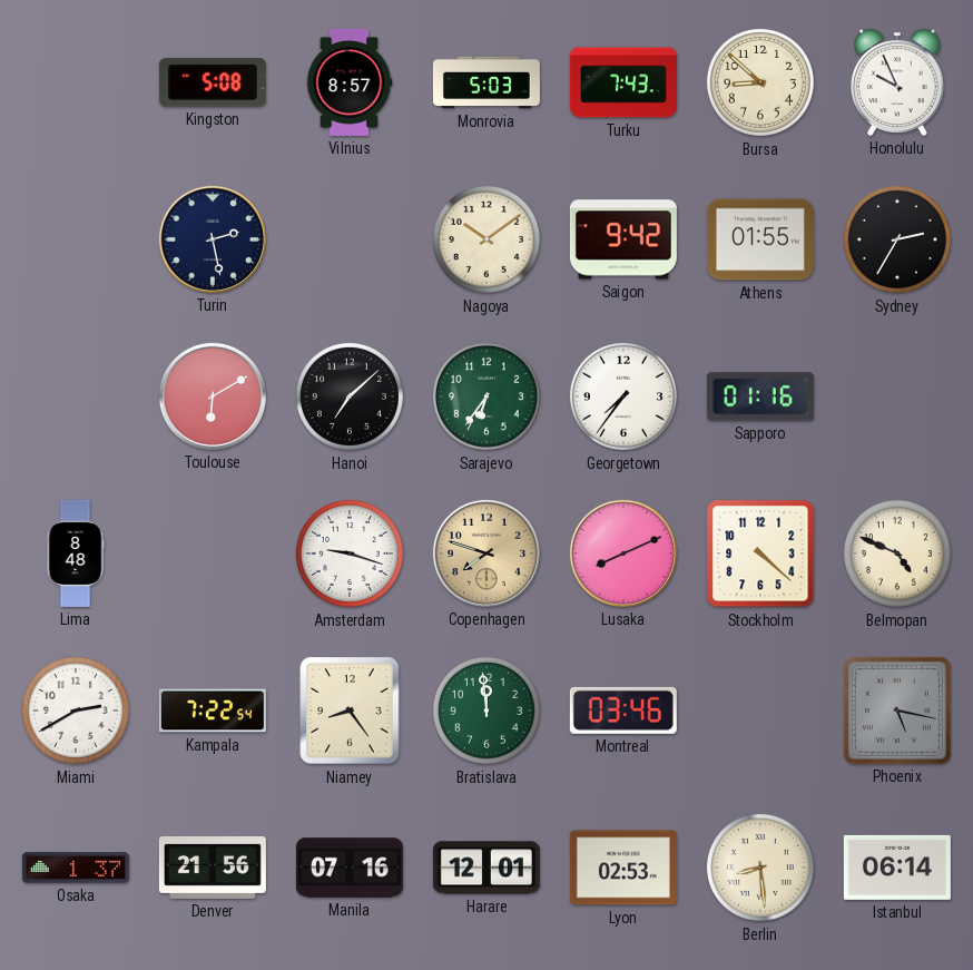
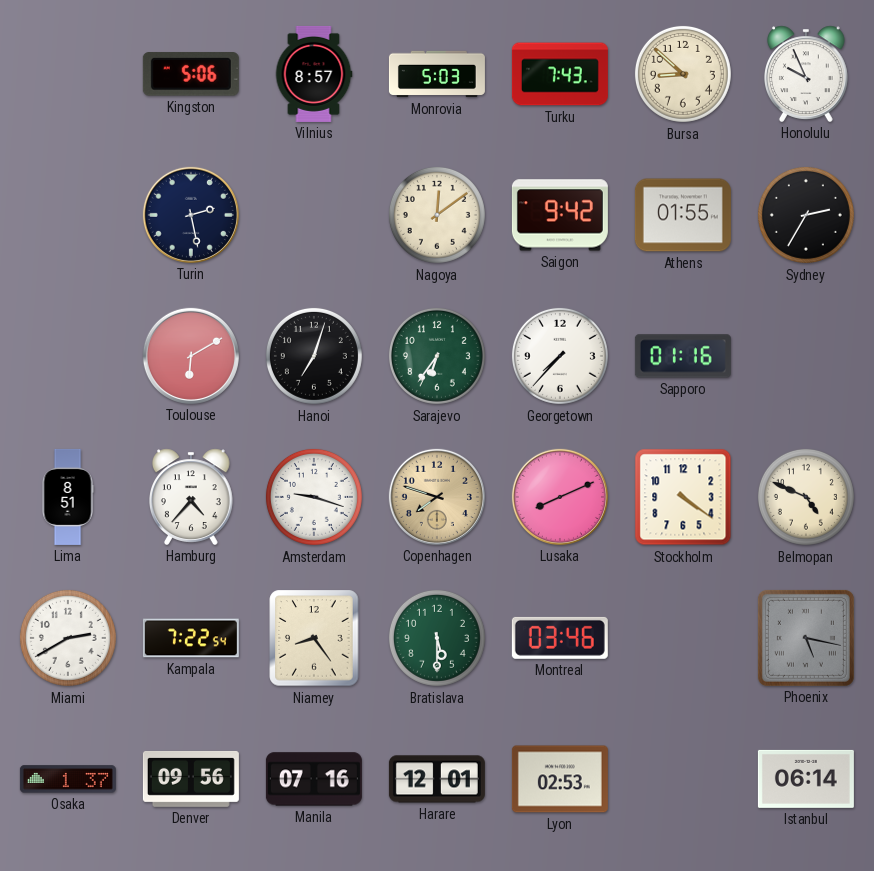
Kingston: 5:08 -> 5:06 (191, 74)
Nagoya: 10:09 -> 12:09 (437, 215)
Hanoi: 7:08 -> 7:03 (314, 356)
Georgetown: 7:36 -> 7:37 (560, 356)
Lima: 8:48 -> 8:51 (68, 497)
Hamburg: none -> 4:37 (192, 497)
Stockholm: 4:22 -> 4:21 (683, 497)
Bratislava: 11:59 -> 5:30 (437, 638)
Denver: 21:56 -> 09:56 (191, 779)
Berlin: 8:29 -> none (760, 868)
